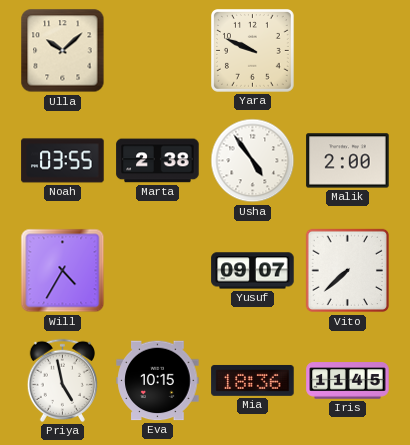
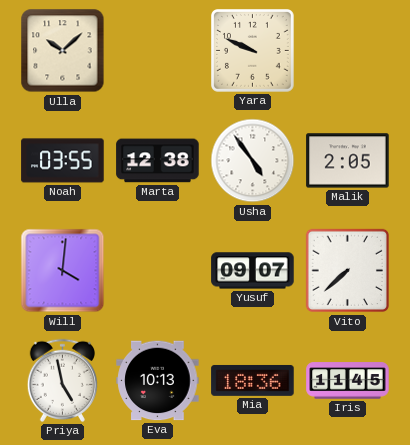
Marta: 2:38 -> 12:38 (158, 161)
Malik: 2:00 -> 2:05 (348, 161)
Will: 4:35 -> 4:01 (63, 271)
Eva: 10:15 -> 10:13 (158, 381)
